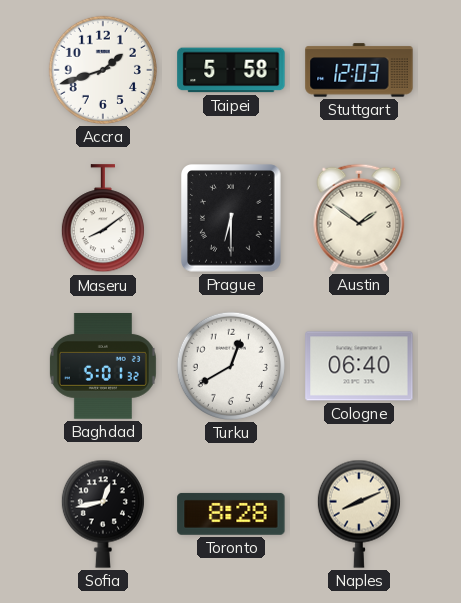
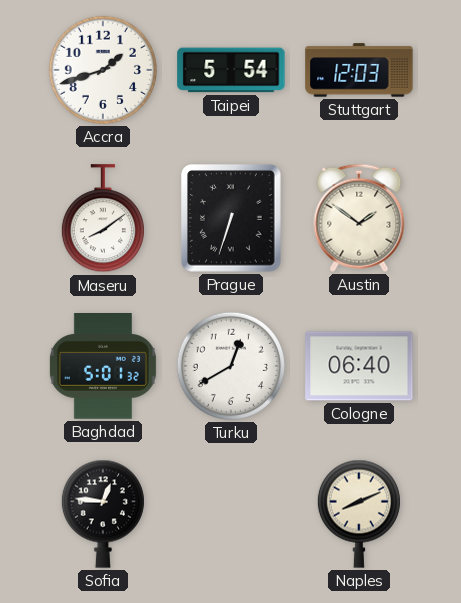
Taipei: 5:58 -> 5:54 (231, 70)
Prague: 6:30 -> 6:33 (232, 218)
Sofia: 12:43 -> 12:46 (103, 514)
Toronto: 8:28 -> none (231, 514)
